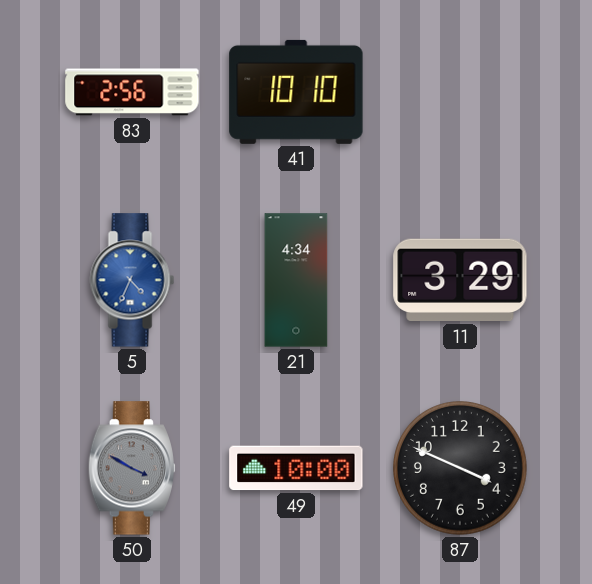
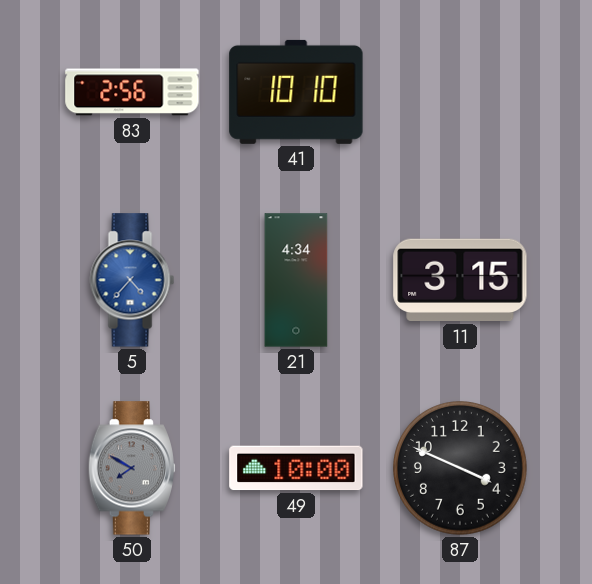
5: 4:34 -> 4:37 (132, 280)
11: 3:29 -> 3:15 (460, 280)
50: 3:50 -> 7:50 (131, 468)
